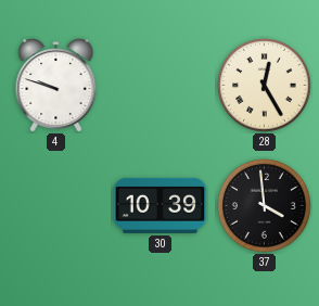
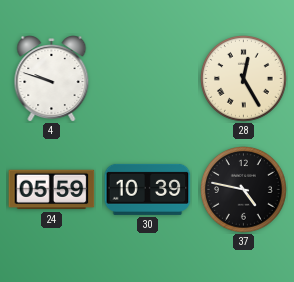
24: none -> 05:59 (52, 190)
37: 3:59 -> 4:47 (244, 190)
